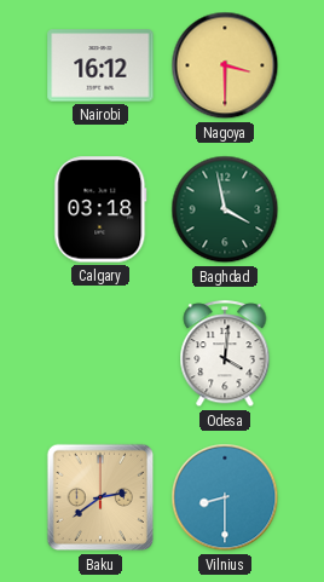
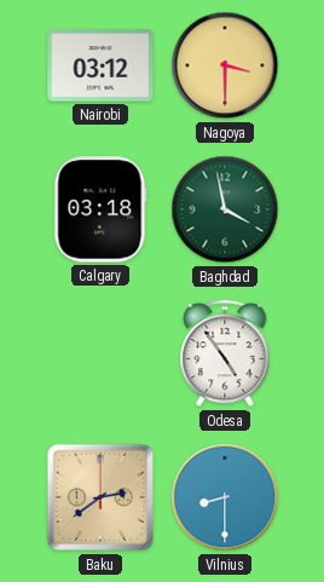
Nairobi: 16:12 -> 03:12 (100, 65)
Odesa: 4:01 -> 4:54 (225, 355)
